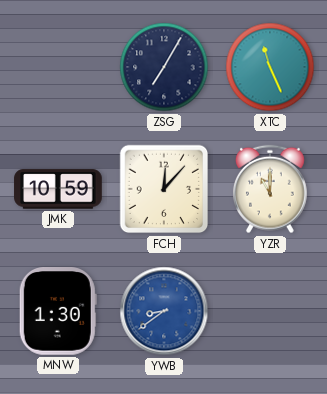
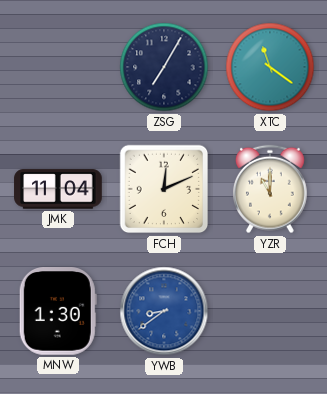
XTC: 11:26 -> 11:21 (270, 67)
JMK: 10:59 -> 11:04 (58, 189)
FCH: 12:07 -> 12:11 (164, 189)
